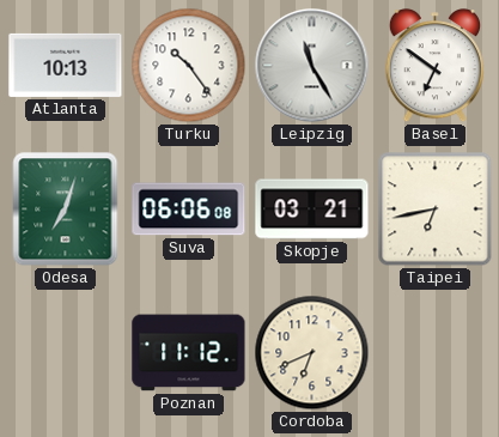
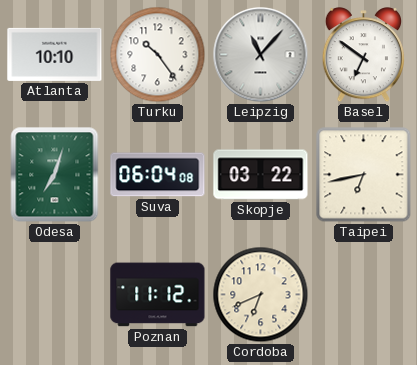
Atlanta: 10:13 -> 10:10 (55, 54)
Leipzig: 11:25 -> 11:07 (261, 55)
Suva: 06:06 -> 06:04 (158, 175)
Skopje: 03:21 -> 03:22 (261, 175)
